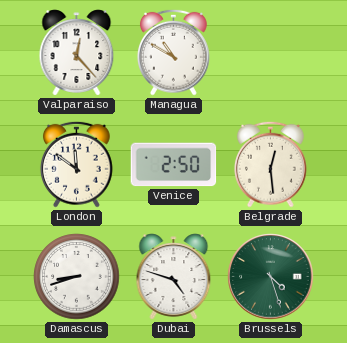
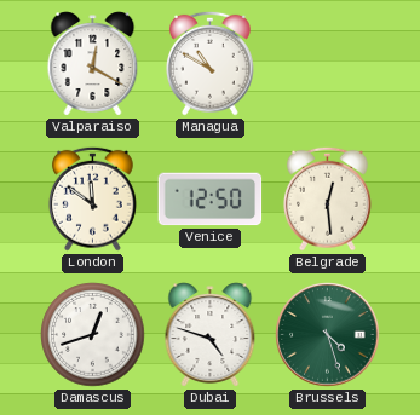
Valparaiso: 12:23 -> 12:20 (93, 64)
Venice: 2:50 -> 12:50 (211, 200)
Damascus: 8:42 -> 12:42 (93, 335)
